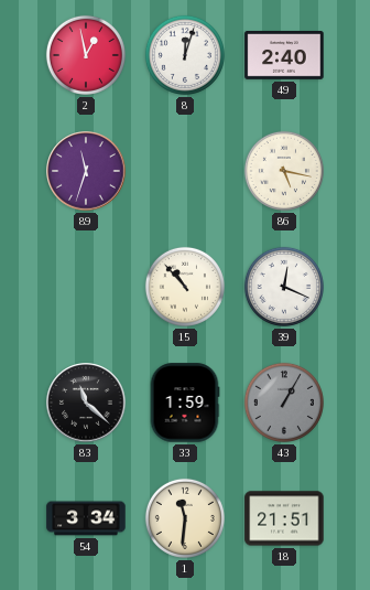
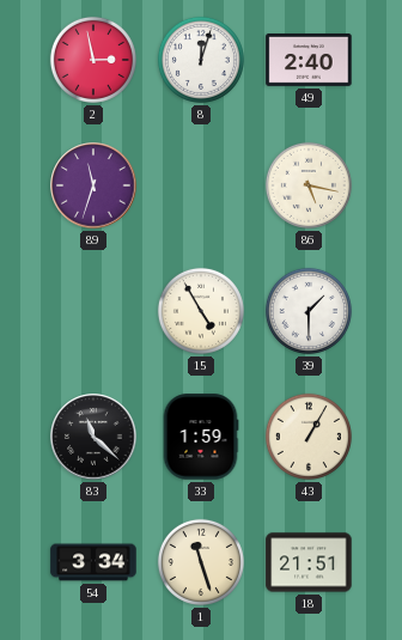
2: 12:58 -> 2:58 (93, 60)
15: 10:53 -> 4:55 (201, 311)
39: 12:19 -> 1:30 (309, 311)
43 dial: grey -> cream (309, 437)
1: 11:31 -> 11:27 (201, 562)
